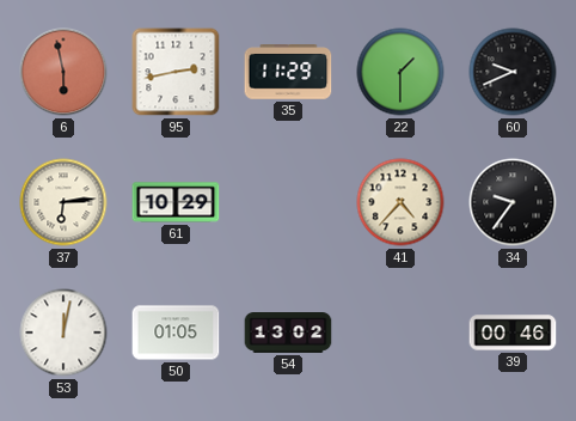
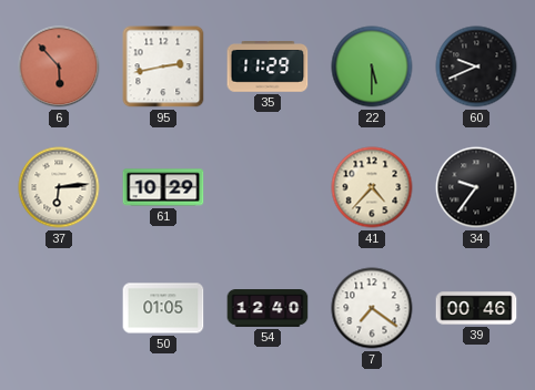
6: 5:58 -> 5:53 (59, 66)
22: 1:30 -> 5:30 (372, 66)
53: 12:02 -> none (63, 332)
54: 13:02 -> 12:40 (267, 309)
7: none -> 7:21 (372, 308)
